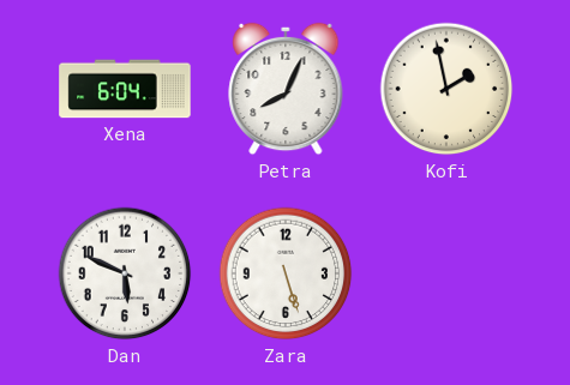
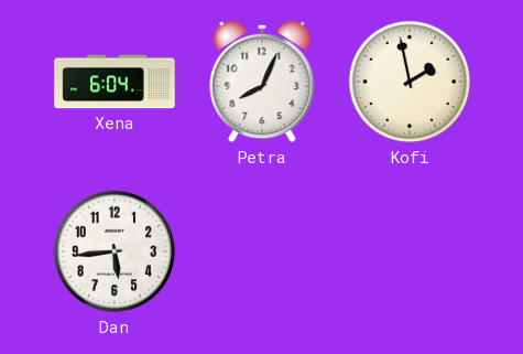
Dan: 5:49 -> 5:44 (115, 251)
Zara: 5:27 -> none (286, 273)
